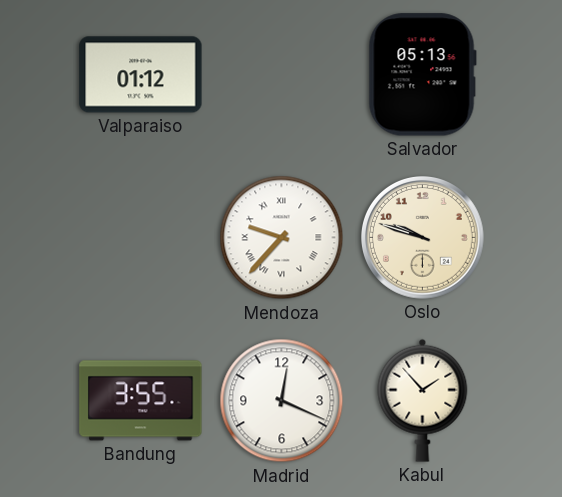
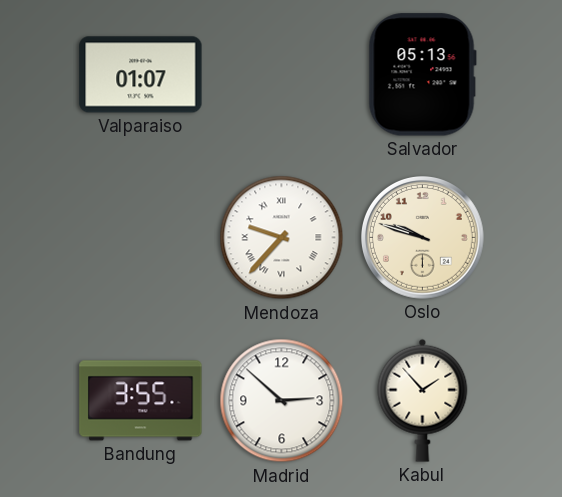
Valparaiso: 01:12 -> 01:07 (141, 75)
Madrid: 12:19 -> 2:52 (282, 401)
